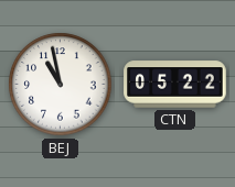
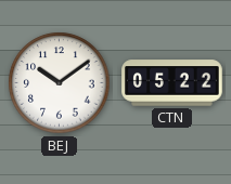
BEJ: 10:58 -> 10:09 (60, 83)
